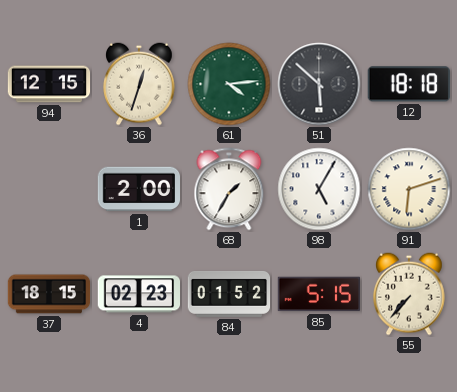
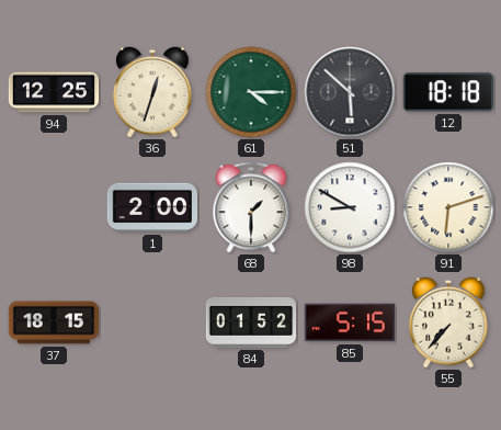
94: 12:15 -> 12:25 (54, 92)
61: 4:14 -> 4:15 (251, 92)
68: 1:35 -> 1:30 (251, 207)
98: 5:05 -> 8:50 (350, 207)
4: 02:23 -> none (138, 294)
